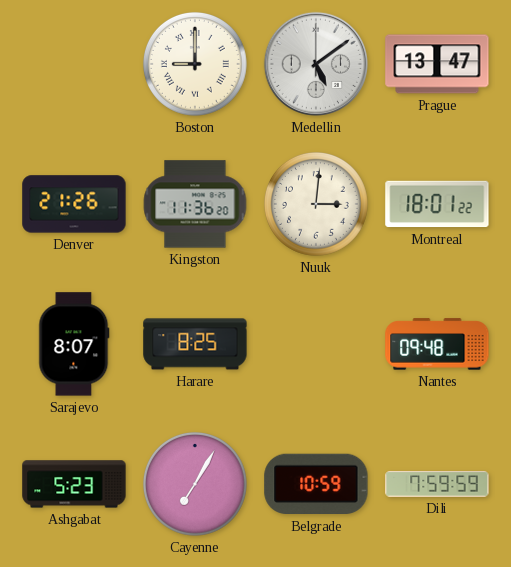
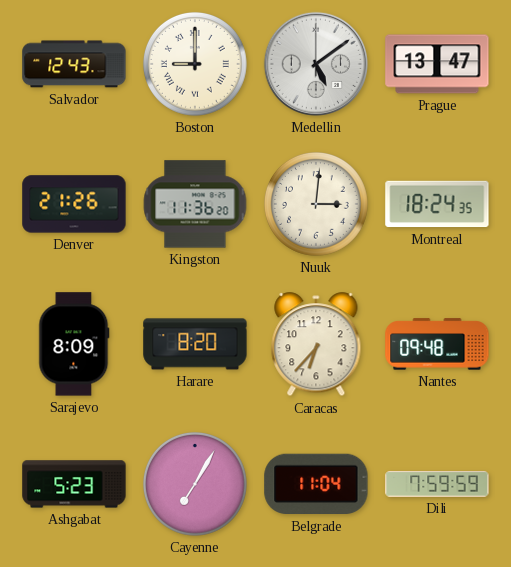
Salvador: none -> 12:43 (74, 64)
Montreal: 18:01 -> 18:24 (437, 204)
Sarajevo: 8:07 -> 8:09 (74, 344)
Harare: 8:25 -> 8:20 (195, 344)
Caracas: none -> 6:37 (316, 345)
Belgrade: 10:59 -> 11:04 (316, 484)
